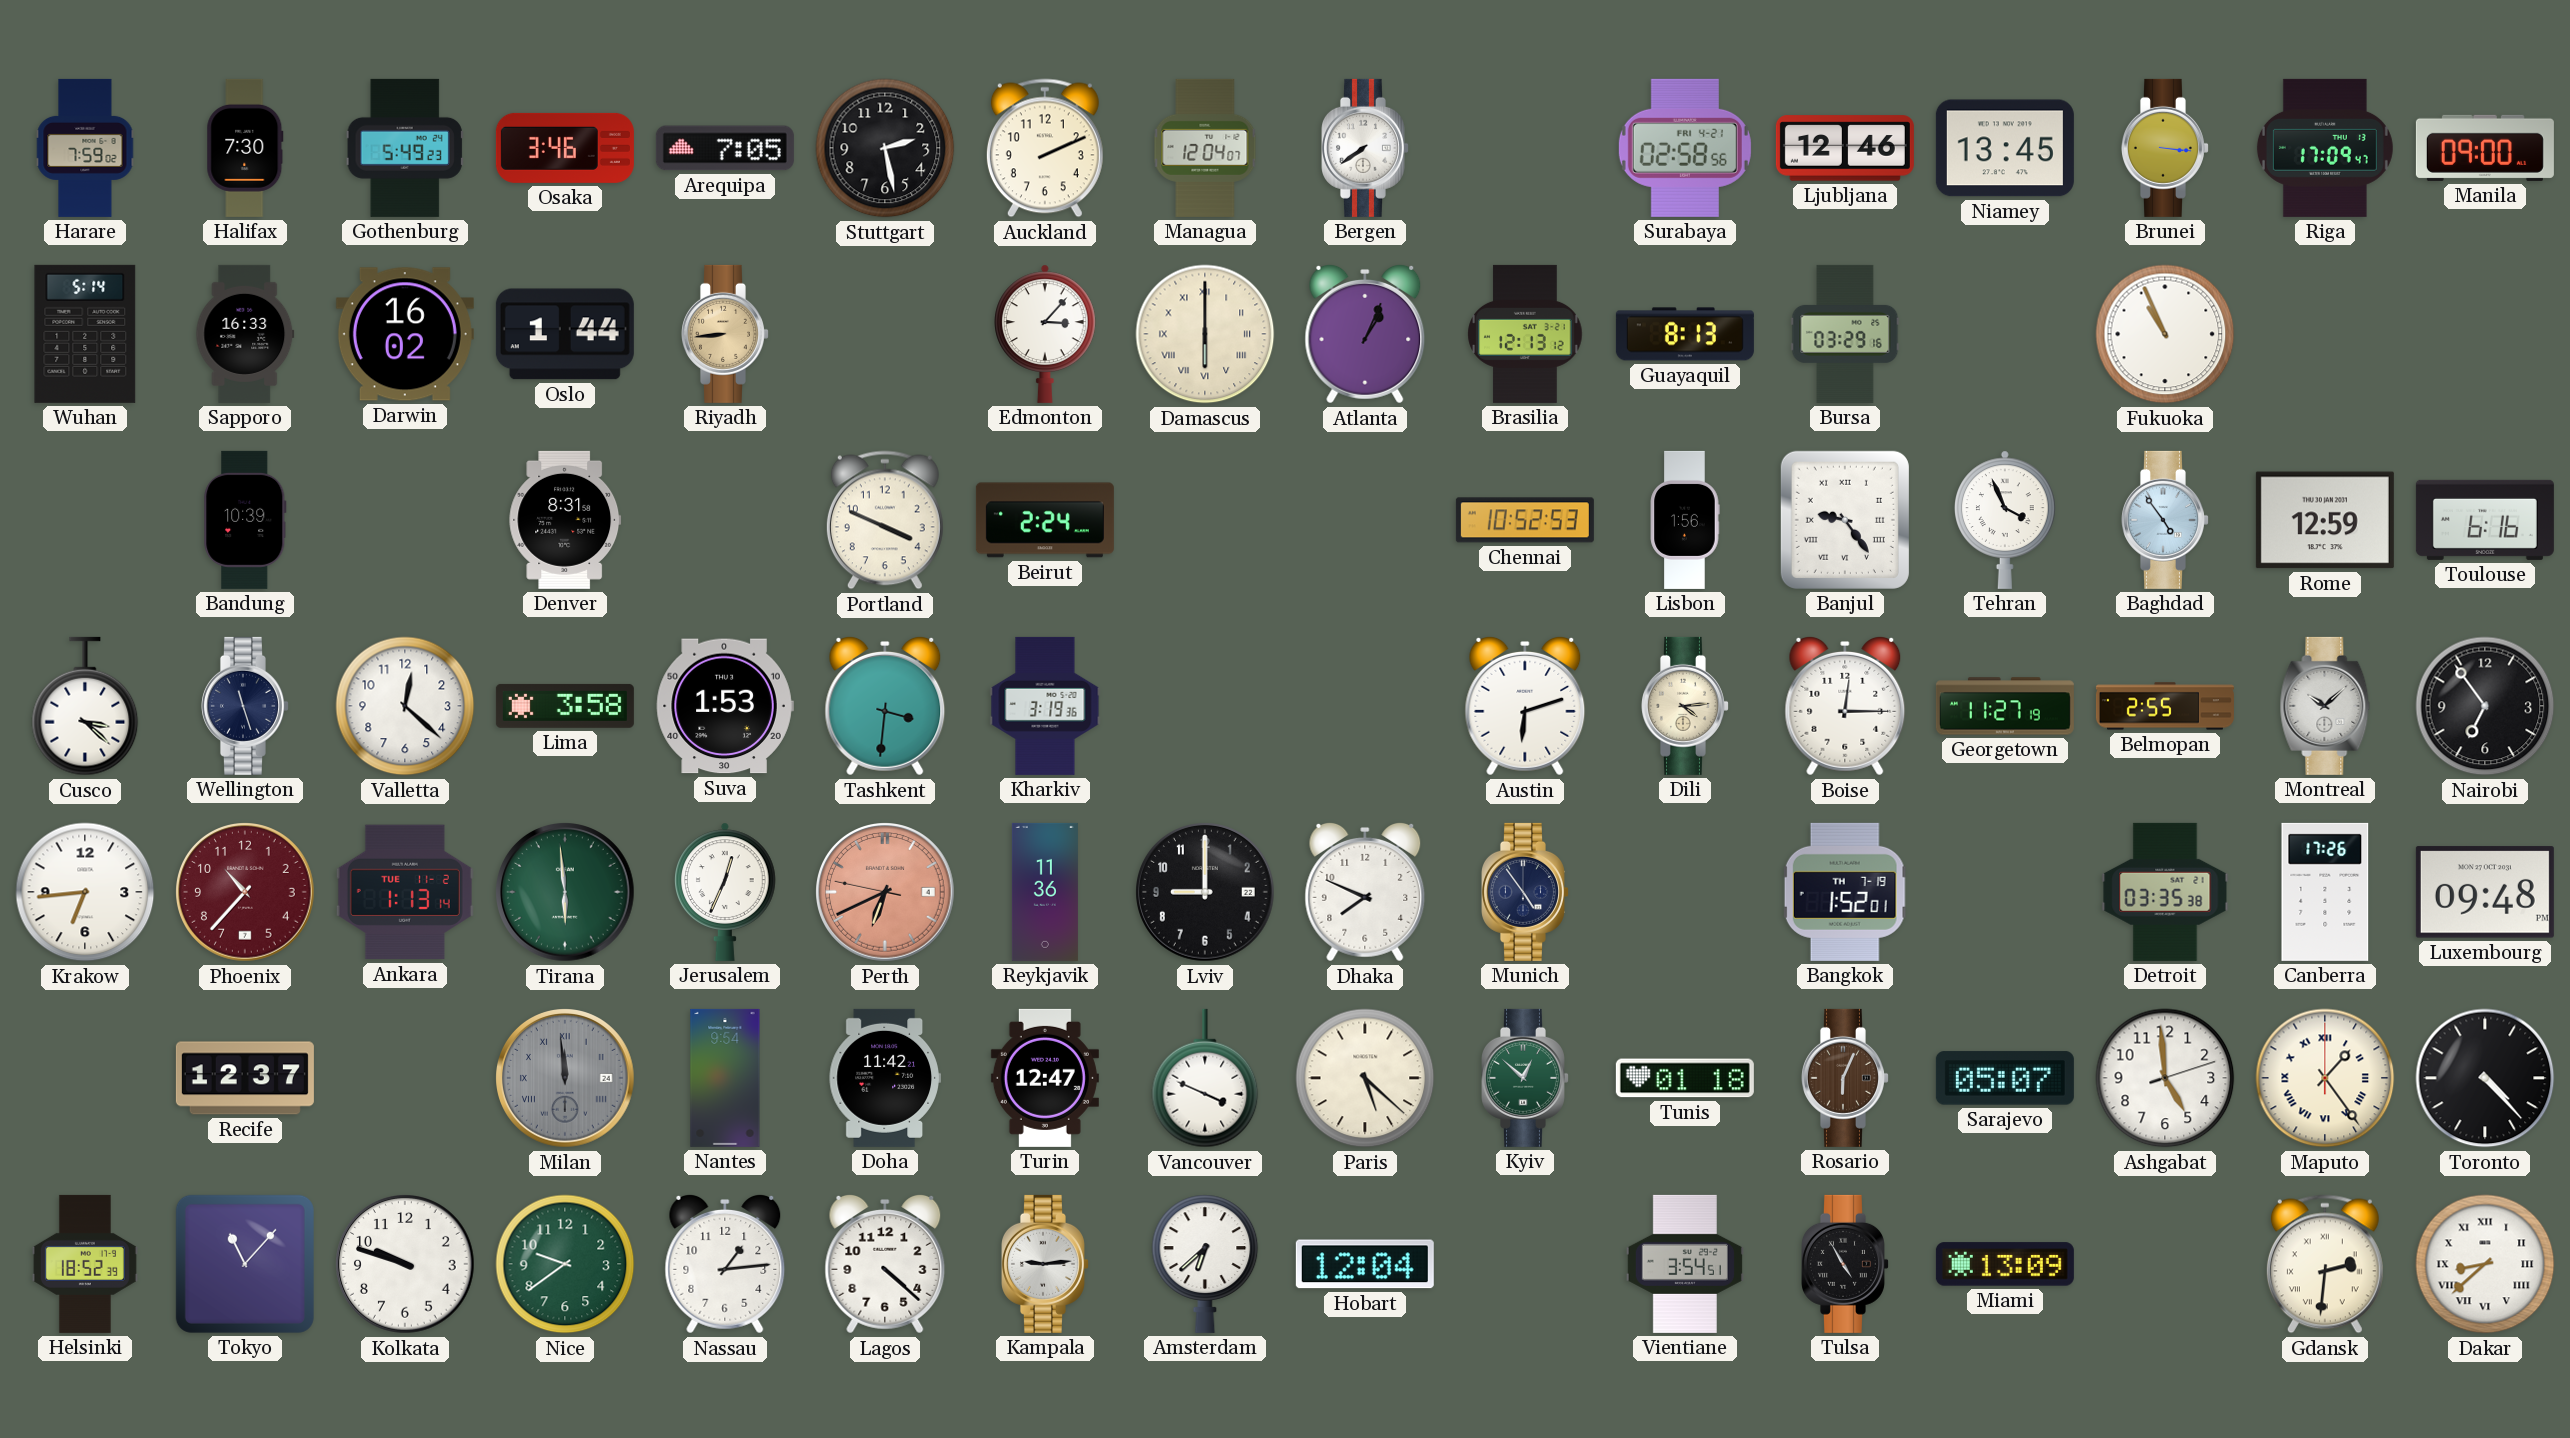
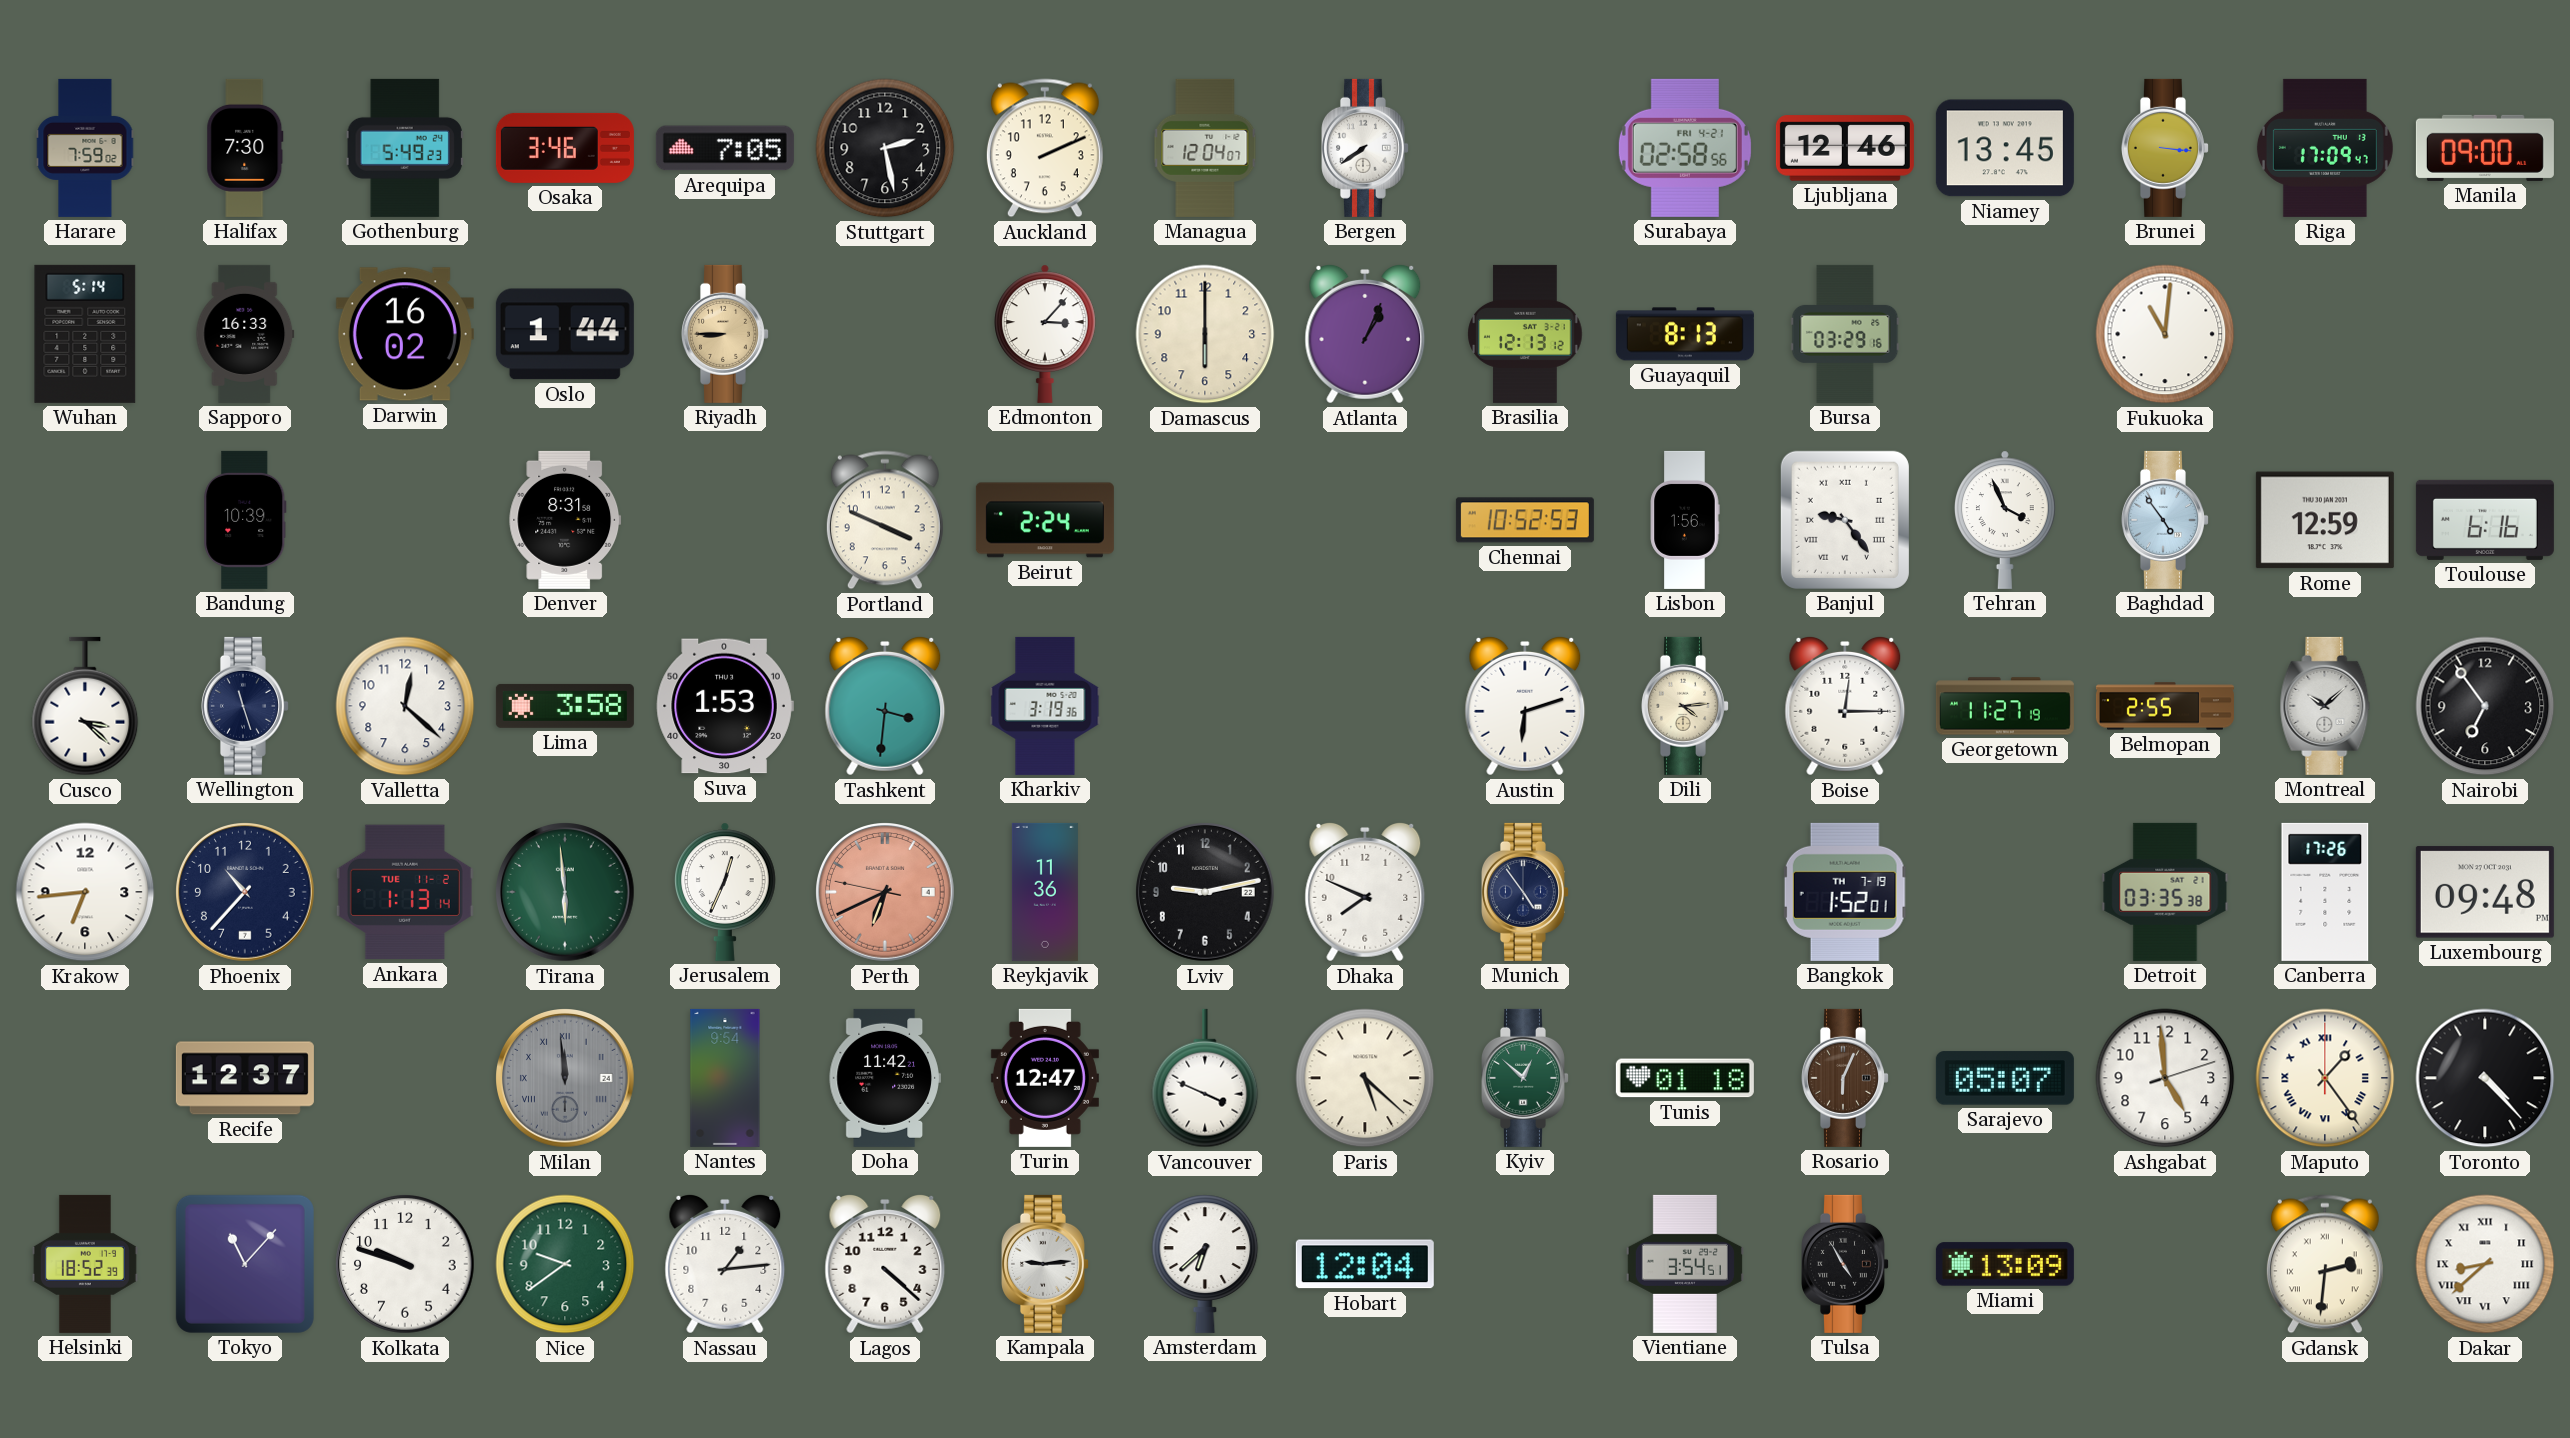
Riyadh: 8:44 -> 8:45 (726, 334)
Damascus numerals: Roman -> Arabic (1205, 334)
Fukuoka: 10:56 -> 11:01 (2165, 334)
Phoenix dial: burgundy -> navy (246, 893)
Lviv: 9:00 -> 9:13 (1206, 893)
